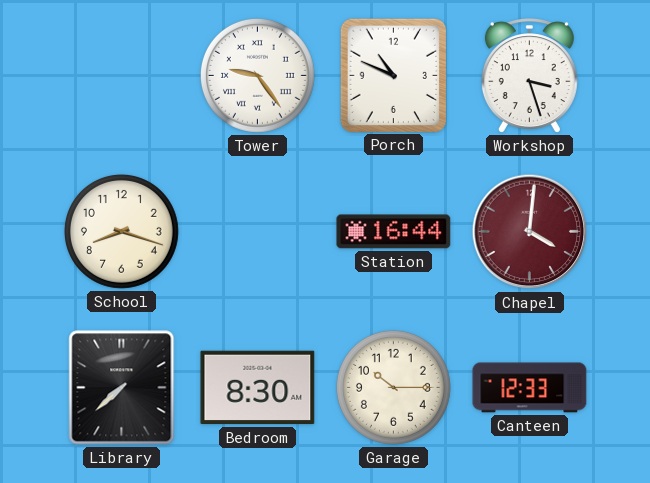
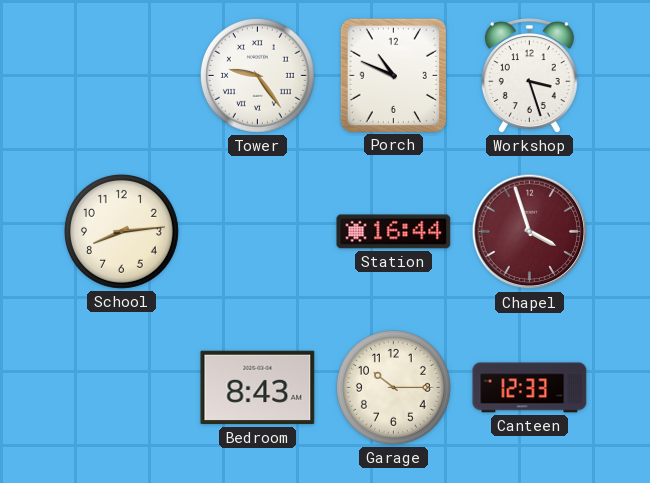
School: 8:18 -> 8:14 (121, 231)
Chapel: 4:01 -> 3:57 (530, 232)
Library: 7:38 -> none (122, 388)
Bedroom: 8:30 -> 8:43 (258, 388)
